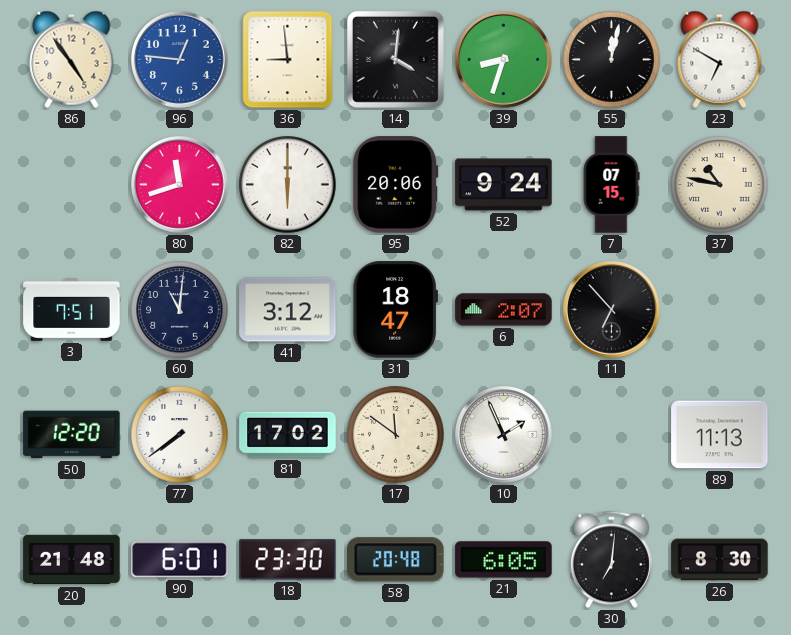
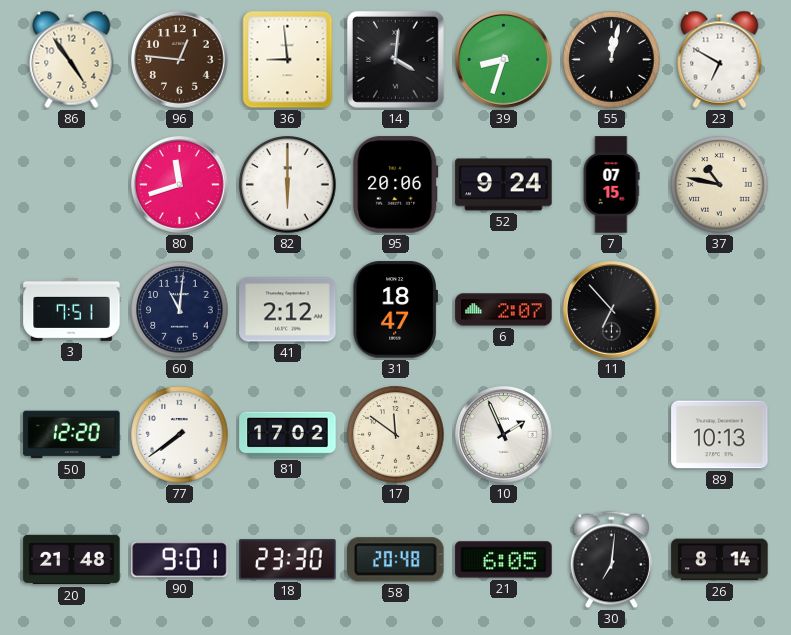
96 dial: blue -> brown (180, 60)
41: 3:12 -> 2:12 (288, 310)
89: 11:13 -> 10:13 (720, 435)
90: 6:01 -> 9:01 (180, 560)
26: 8:30 -> 8:14 (720, 560)
